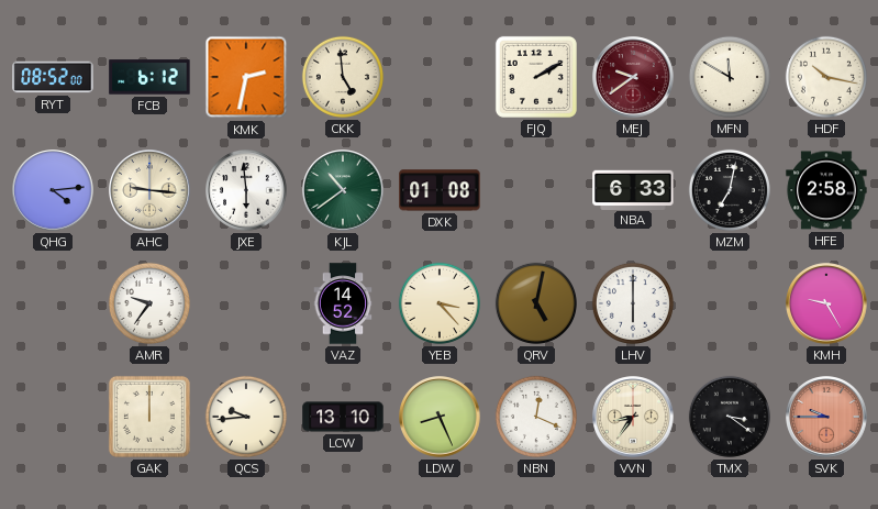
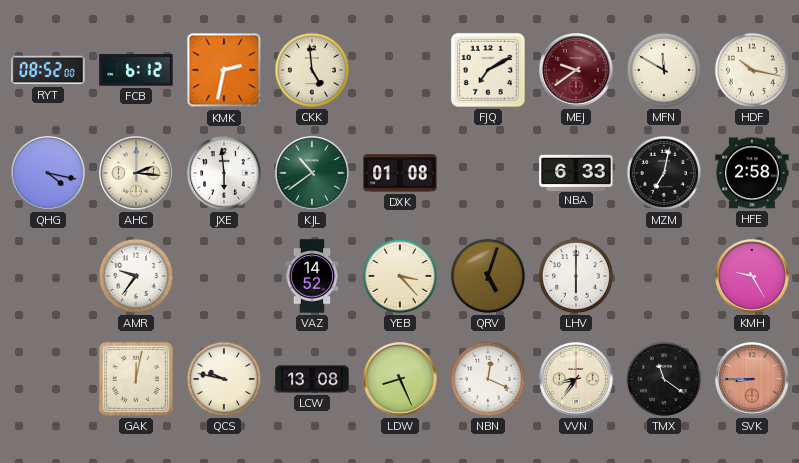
FJQ: 2:10 -> 7:10 (488, 70)
QHG: 4:14 -> 4:17 (48, 173)
AHC: 9:16 -> 2:16 (136, 173)
QRV: 5:02 -> 5:03 (488, 276)
GAK: 12:00 -> 12:02 (136, 379)
QCS: 9:44 -> 9:47 (224, 379)
LCW: 13:10 -> 13:08 (312, 379)
TMX: 3:21 -> 11:21 (664, 379)
SVK: 9:45 -> 8:45 (752, 379)
